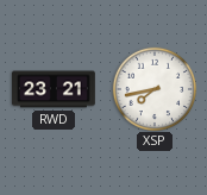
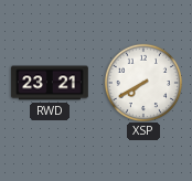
XSP: 7:43 -> 7:40 (142, 82)
